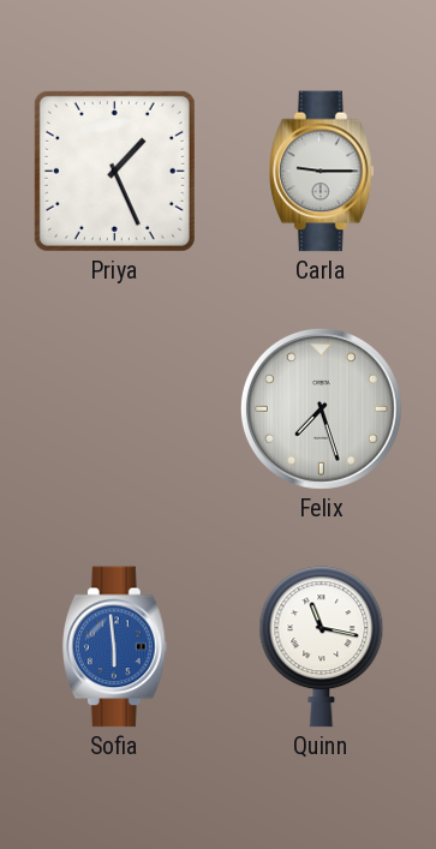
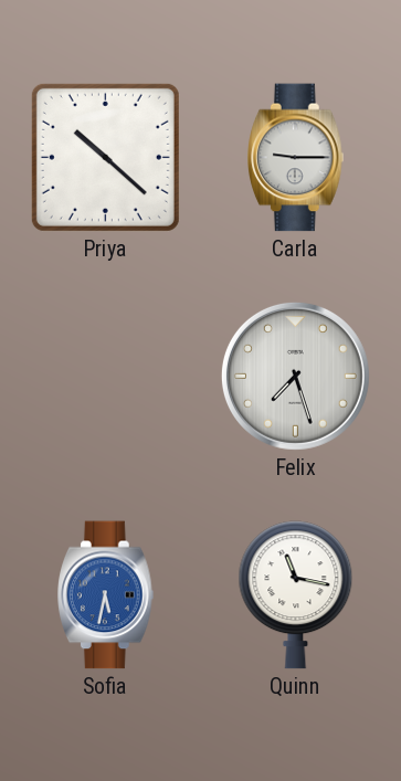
Priya: 1:26 -> 10:22 (105, 157)
Sofia: 5:59 -> 5:32 (106, 595)
